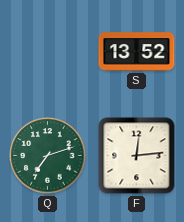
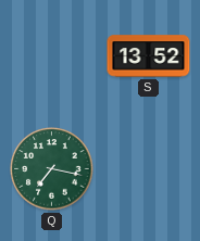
Q: 7:12 -> 7:17 (52, 169)
F: 12:14 -> none (137, 156)
